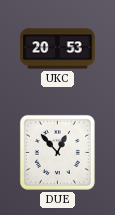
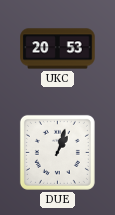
DUE: 12:53 -> 1:03 (57, 152)
